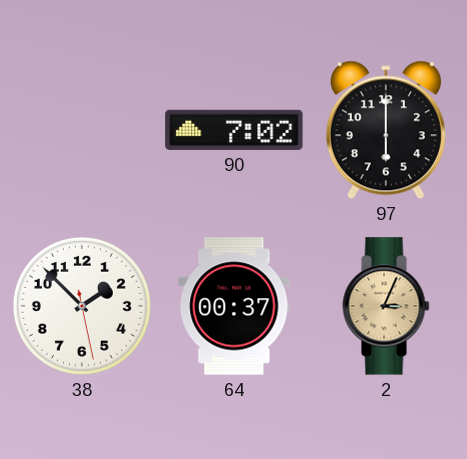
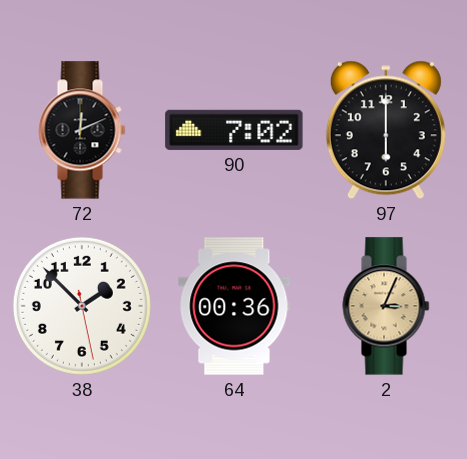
72: none -> 12:11 (82, 130)
64: 00:37 -> 00:36 (234, 306)
